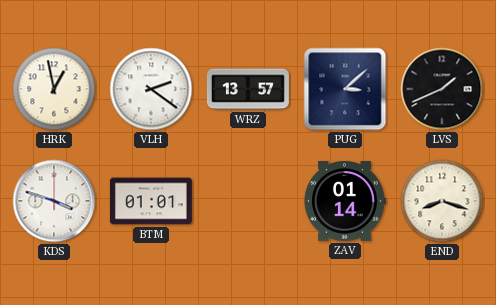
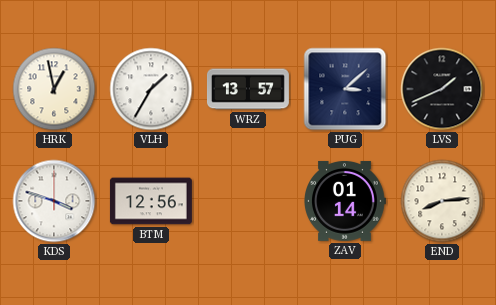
VLH: 2:21 -> 1:35 (151, 89)
BTM: 01:01 -> 12:56 (151, 201)
END: 8:18 -> 8:14 (442, 201)
